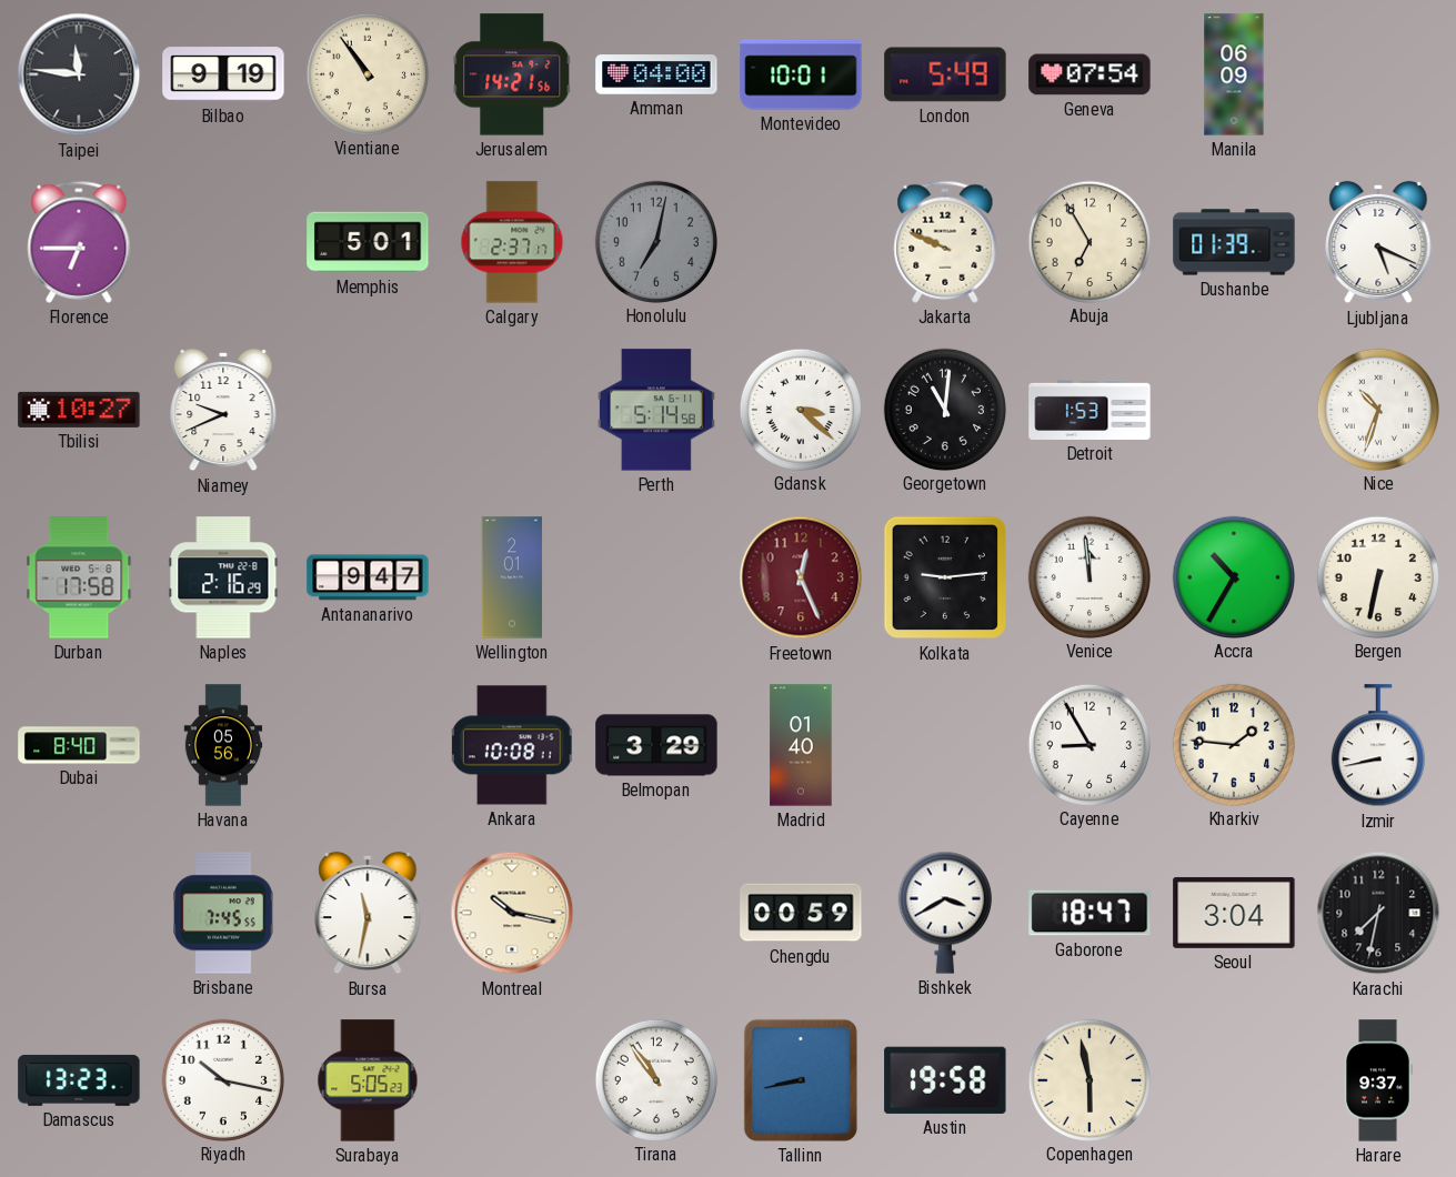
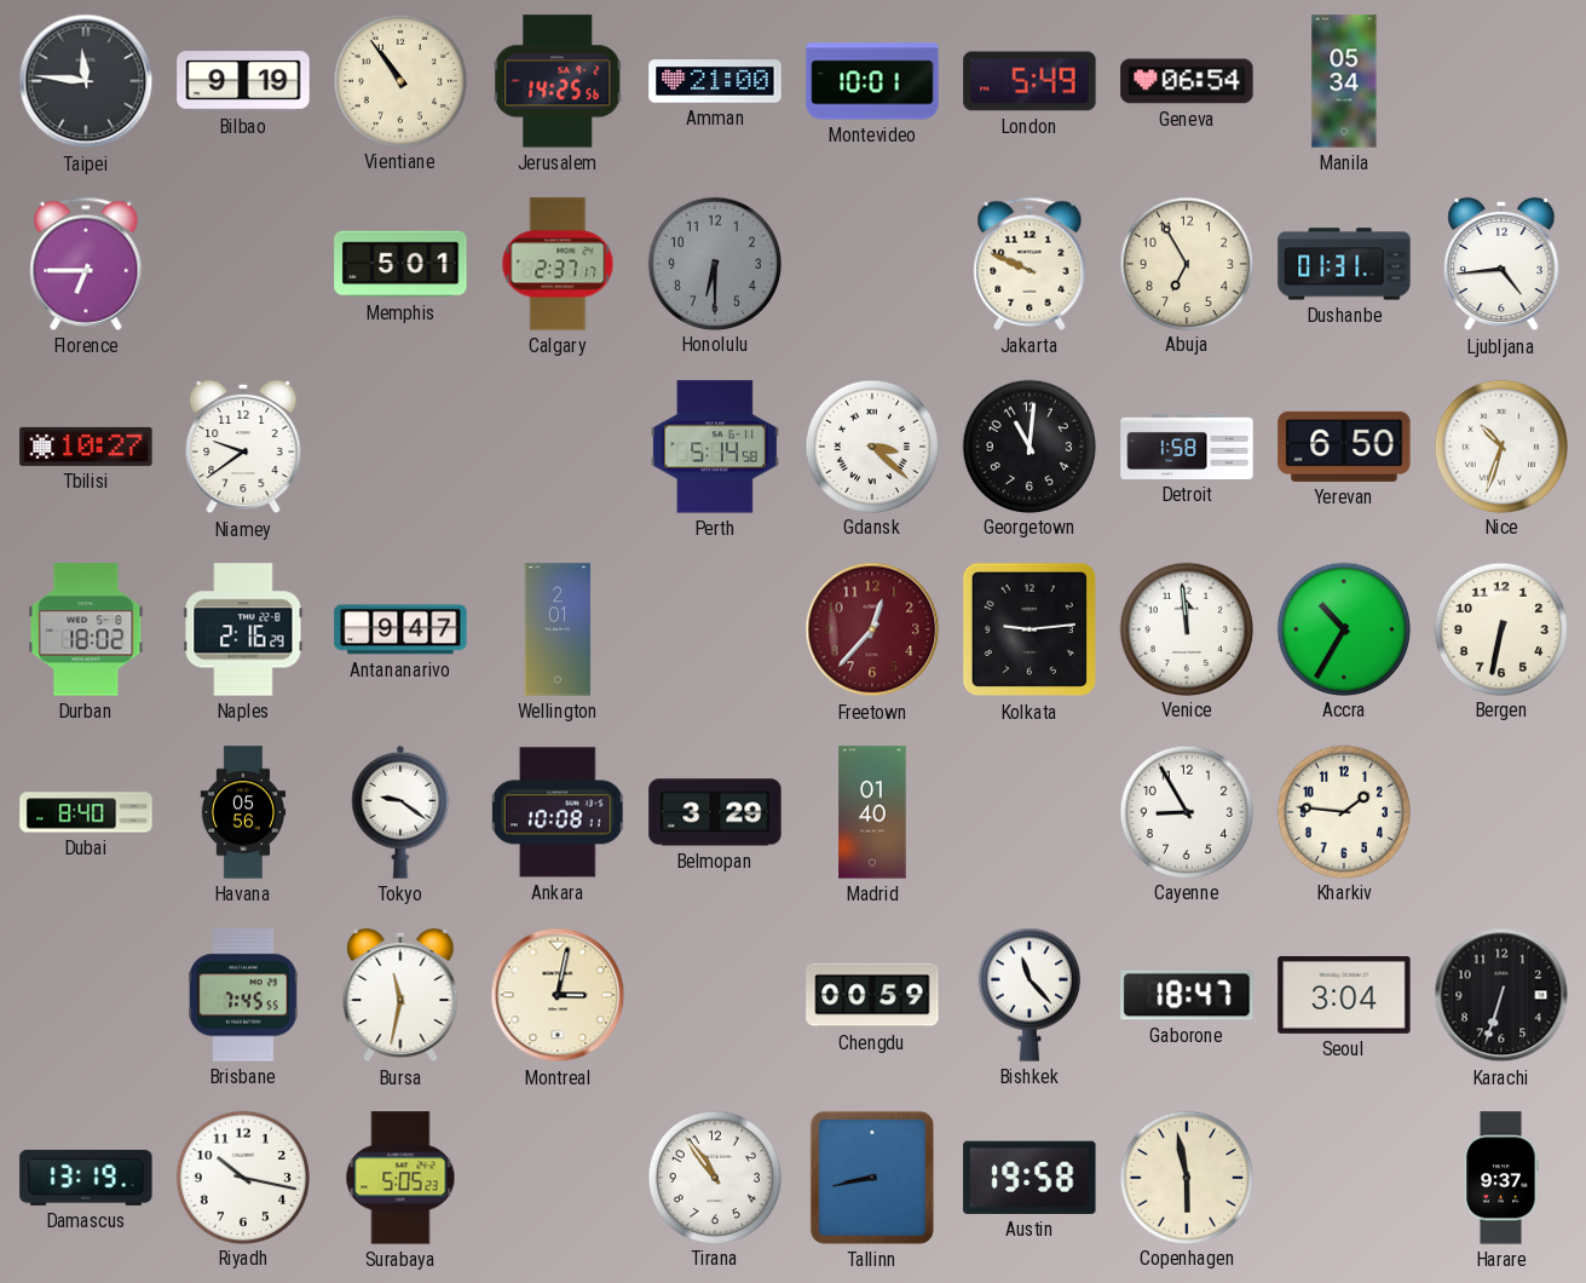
Jerusalem: 14:21 -> 14:25 (558, 81)
Amman: 04:00 -> 21:00 (715, 81)
Geneva: 07:54 -> 06:54 (1187, 81)
Manila: 06:09 -> 05:34 (1344, 81)
Honolulu: 7:02 -> 6:30 (714, 263)
Dushanbe: 01:39 -> 01:31 (1344, 264)
Ljubljana: 5:19 -> 4:44 (1501, 264)
Niamey: 9:41 -> 9:39 (243, 447)
Detroit: 1:53 -> 1:58 (1187, 447)
Yerevan: none -> 6:50 (1344, 447)
Durban: 17:58 -> 18:02 (86, 629)
Freetown: 12:26 -> 12:37 (872, 629)
Tokyo: none -> 9:21 (400, 812)
Izmir: 8:43 -> none (1378, 746)
Montreal: 10:17 -> 3:02 (558, 995)
Bishkek: 3:40 -> 11:23 (1030, 995)
Karachi: 7:32 -> 6:33 (1501, 995)
Damascus: 13:23 -> 13:19 (86, 1178)
